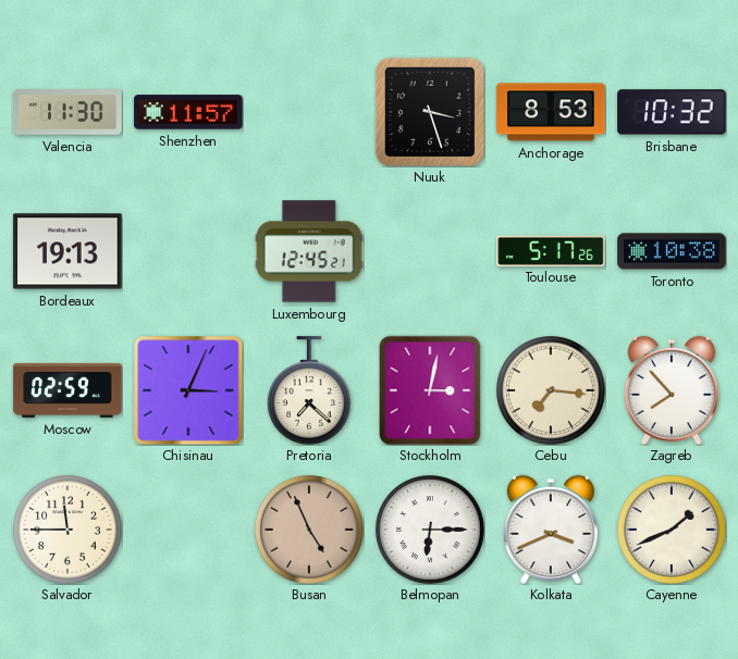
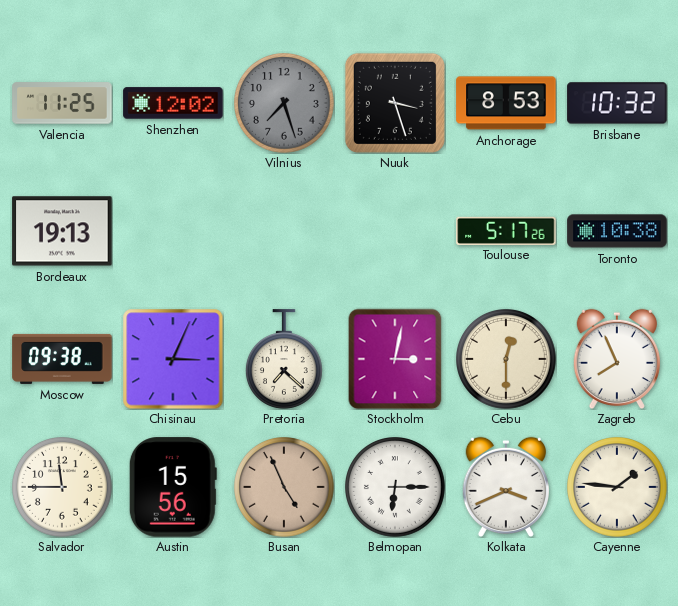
Valencia: 11:30 -> 11:25 (62, 103)
Shenzhen: 11:57 -> 12:02 (173, 103)
Vilnius: none -> 7:27 (285, 104)
Luxembourg: 12:45 -> none (309, 251)
Moscow: 02:59 -> 09:38 (62, 359)
Cebu: 7:16 -> 12:30 (507, 360)
Zagreb: 7:53 -> 7:56 (616, 359)
Austin: none -> 15:56 (173, 487)
Cayenne: 1:41 -> 1:46 (618, 488)
